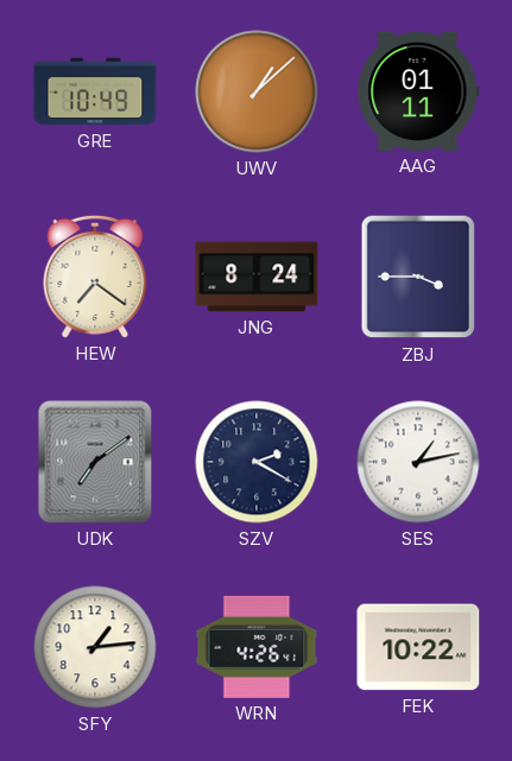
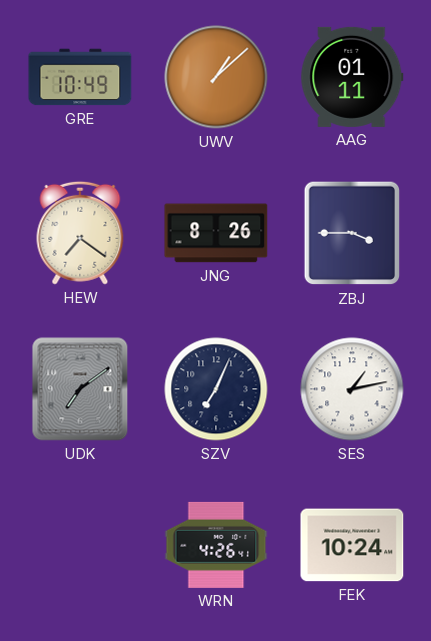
JNG: 8:24 -> 8:26 (216, 233)
SZV: 2:20 -> 7:04 (216, 389)
SFY: 1:14 -> none (95, 647)
FEK: 10:22 -> 10:24 (352, 545)
